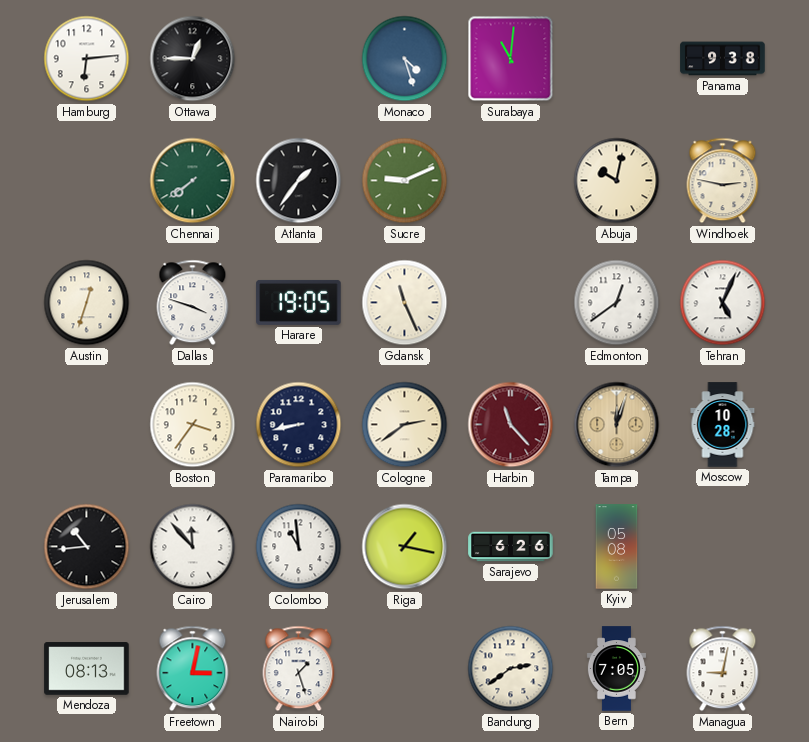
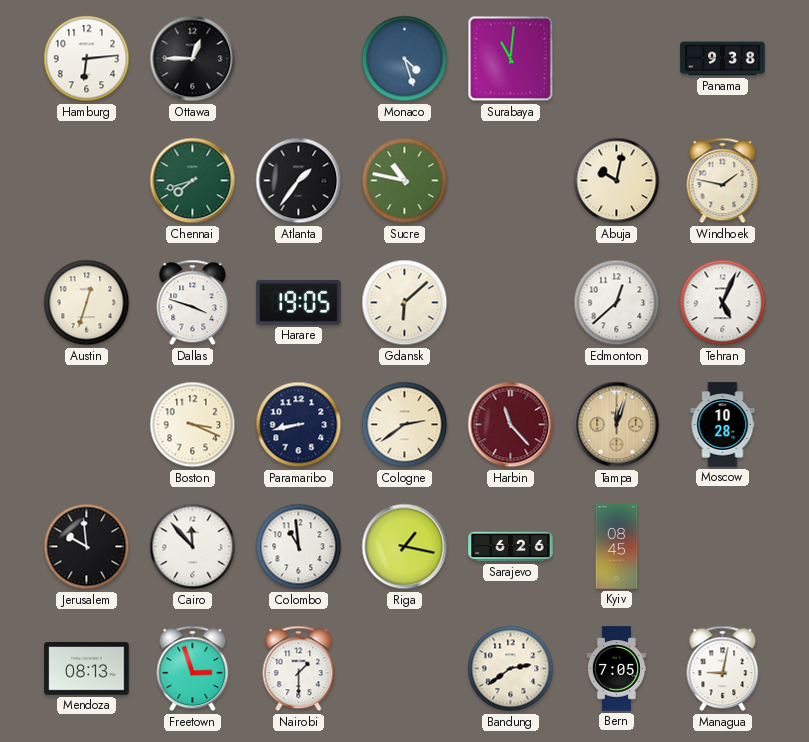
Chennai: 7:39 -> 7:42 (193, 181)
Sucre: 9:11 -> 10:47 (405, 181)
Windhoek: 2:47 -> 1:47 (723, 181)
Gdansk: 11:26 -> 6:08 (405, 303)
Edmonton: 12:39 -> 12:38 (617, 303)
Boston: 3:36 -> 3:19 (193, 425)
Jerusalem: 10:44 -> 9:59 (87, 547)
Kyiv: 05:08 -> 08:45 (617, 547)
Freetown: 3:02 -> 2:57 (193, 669)
Nairobi: 1:27 -> 1:30 (299, 669)
